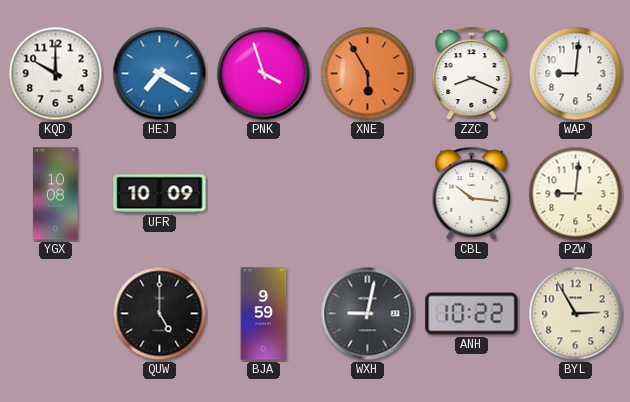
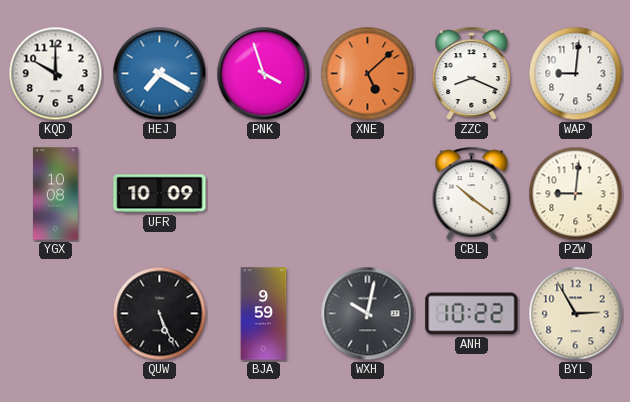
XNE: 5:55 -> 5:08 (368, 74)
CBL: 10:16 -> 10:21 (472, 193)
QUW: 5:00 -> 5:26 (160, 314)
WXH: 9:02 -> 10:02 (368, 314)
